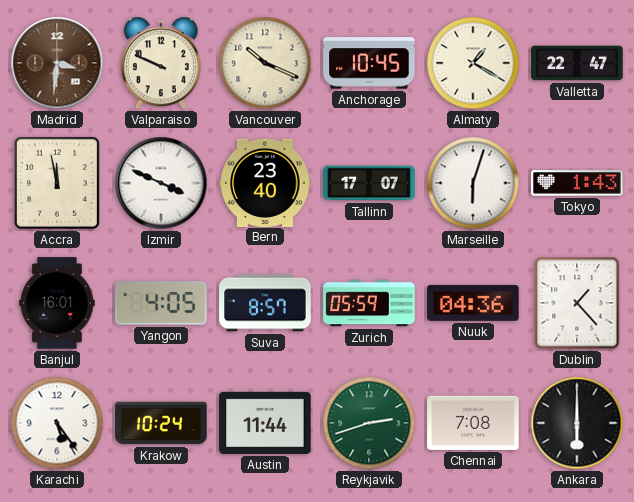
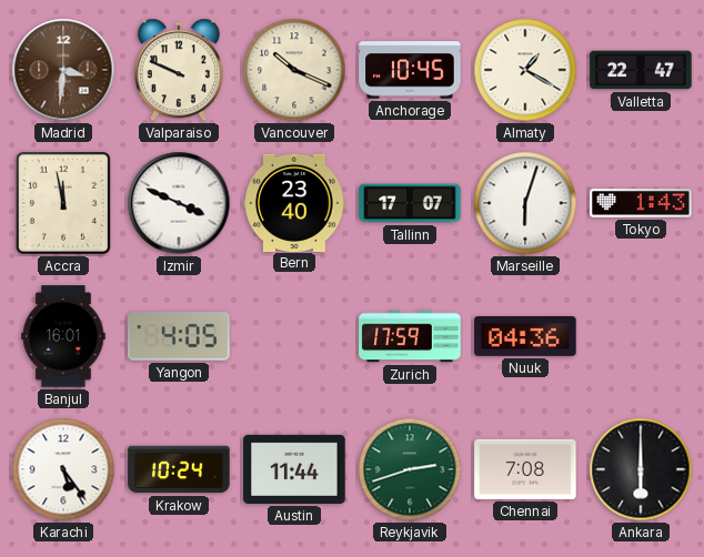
Suva: 8:57 -> none (265, 303)
Zurich: 05:59 -> 17:59 (410, 336)
Dublin: 1:23 -> none (577, 303)
